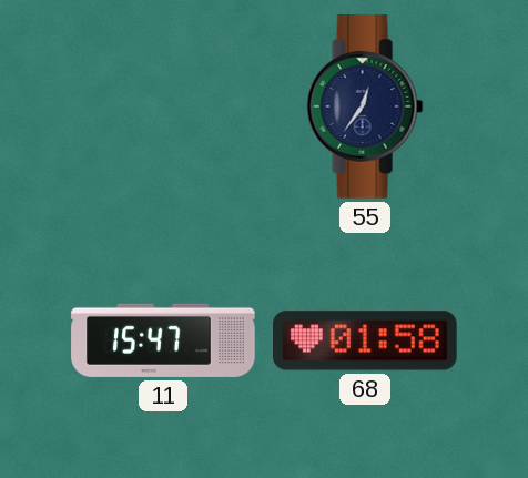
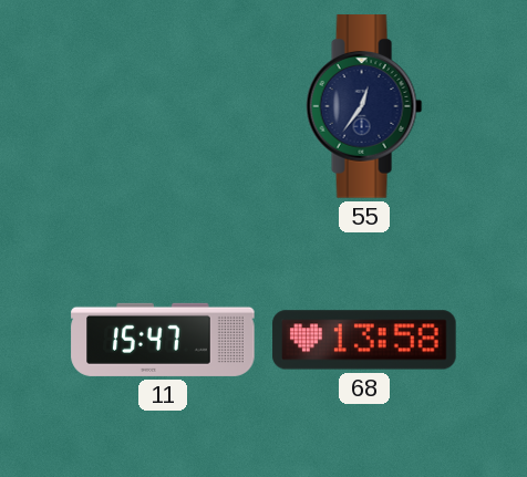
68: 01:58 -> 13:58 (364, 340)
